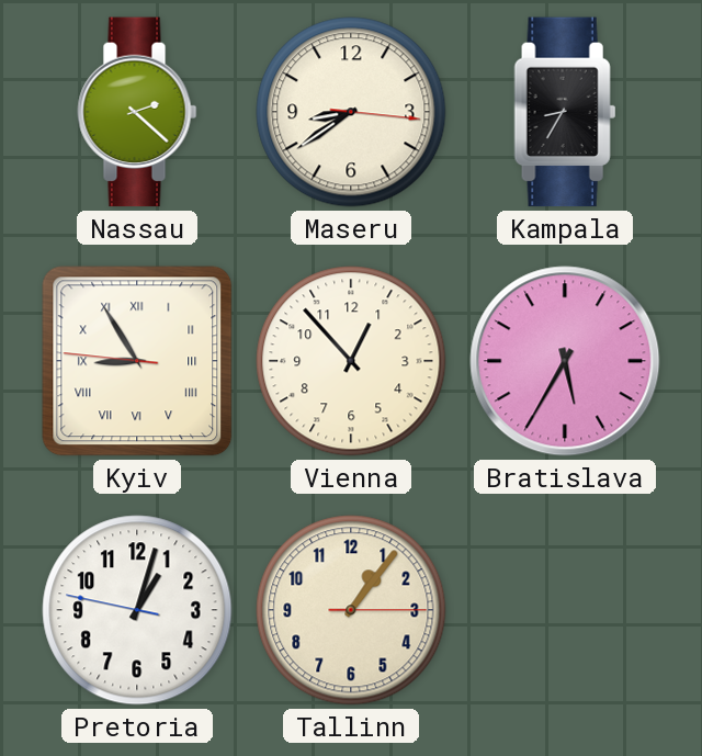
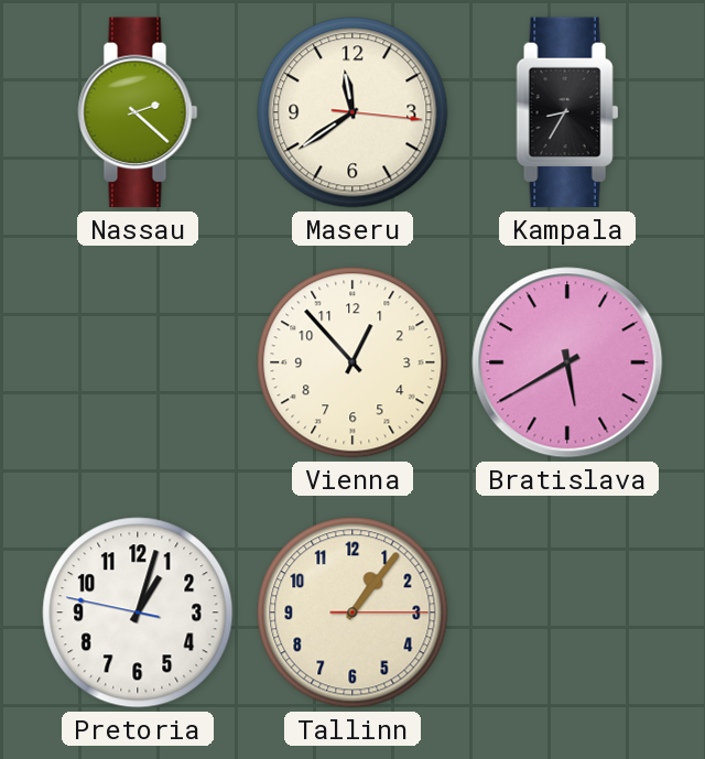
Maseru: 8:39 -> 11:39 (352, 112)
Kyiv: 8:54 -> none (137, 361)
Bratislava: 5:35 -> 5:40 (567, 362)
